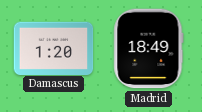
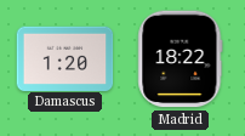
Madrid: 18:49 -> 18:22 (181, 59)
